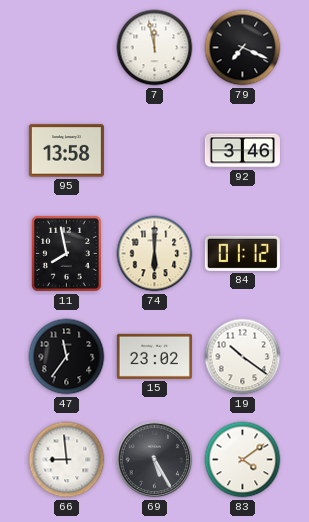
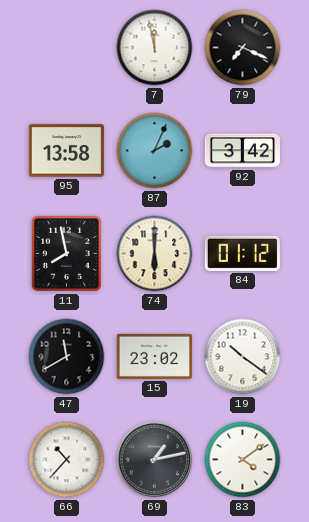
87: none -> 2:04 (155, 151)
92: 3:46 -> 3:42 (242, 151)
47: 11:36 -> 11:40 (67, 357)
66: 8:59 -> 10:37 (67, 460)
69: 5:25 -> 1:13 (155, 460)
